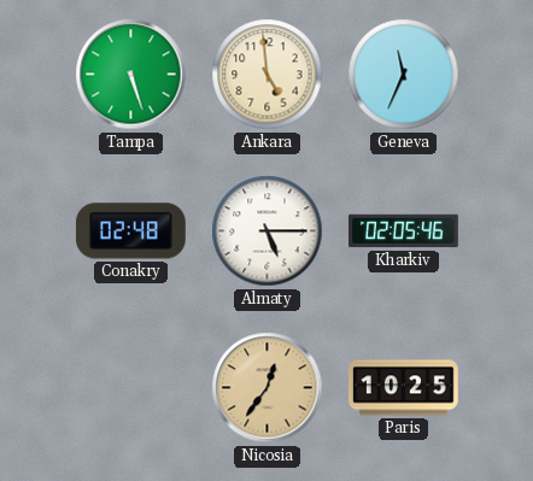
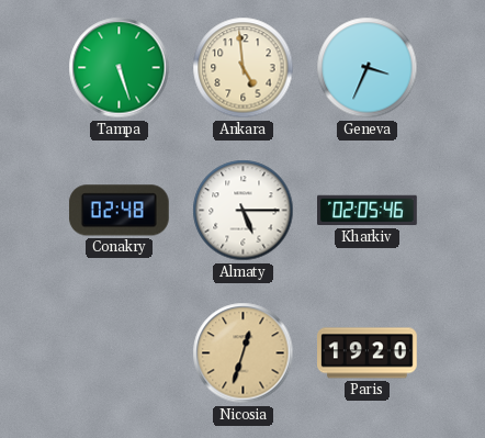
Geneva: 11:34 -> 3:34 (368, 68)
Nicosia: 12:36 -> 12:33 (244, 353)
Paris: 10:25 -> 19:20 (368, 353)
